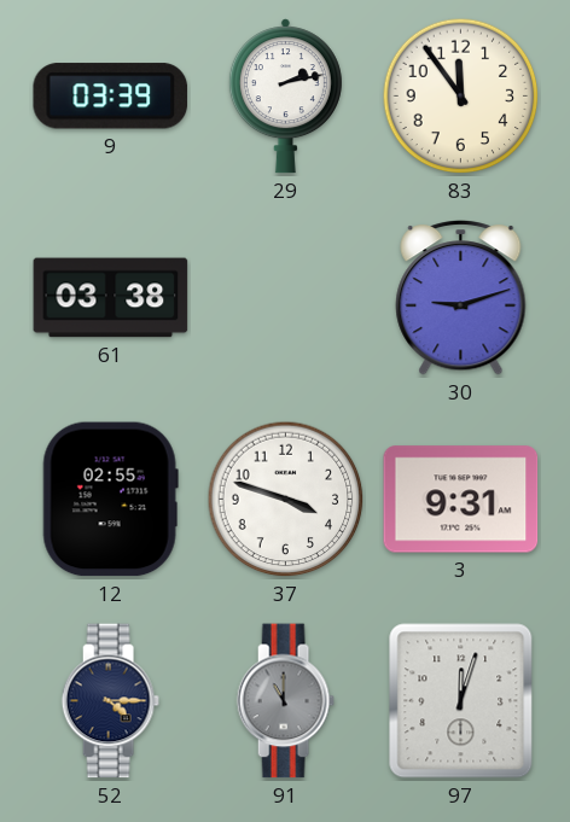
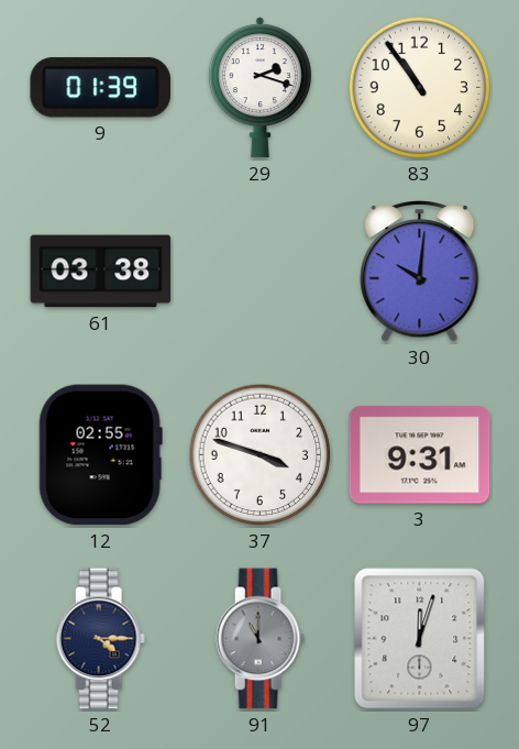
9: 03:39 -> 01:39 (101, 88)
29: 2:13 -> 2:18 (259, 88)
83: 11:54 -> 10:54 (420, 88)
30: 9:12 -> 10:01 (420, 272)
